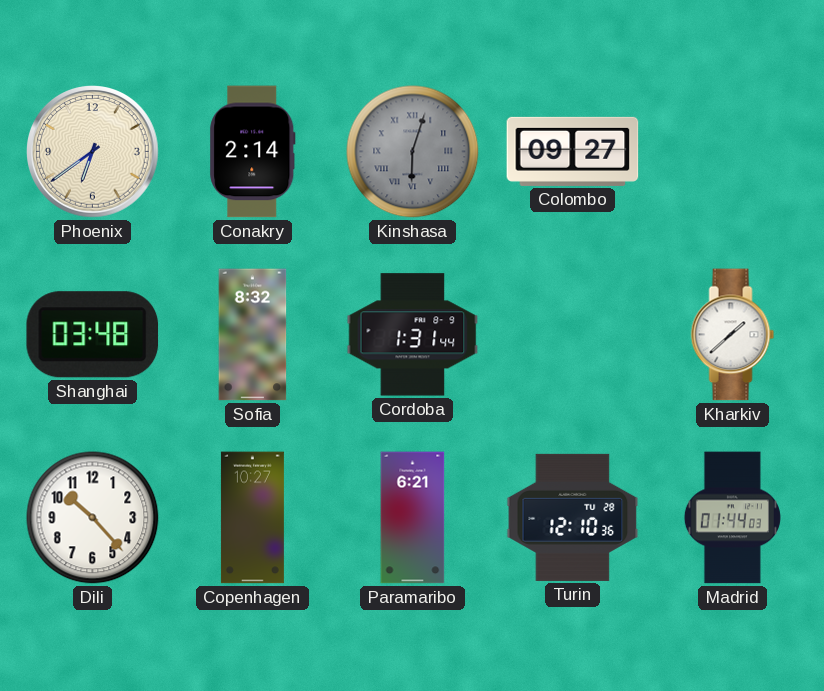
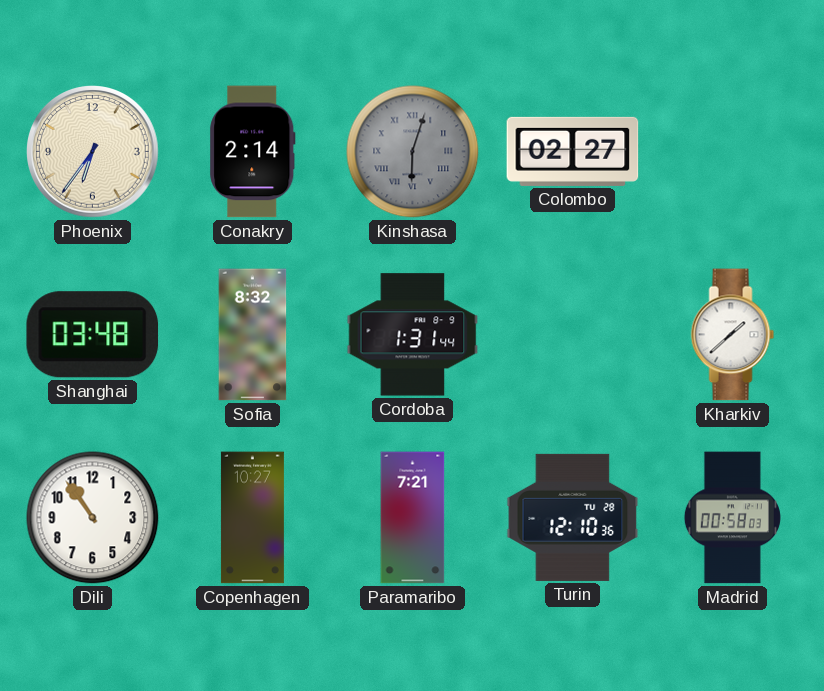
Phoenix: 6:39 -> 6:36 (93, 152)
Colombo: 09:27 -> 02:27 (573, 151)
Dili: 10:23 -> 10:54 (93, 518)
Paramaribo: 6:21 -> 7:21 (413, 518)
Madrid: 01:44 -> 00:58 (732, 518)
